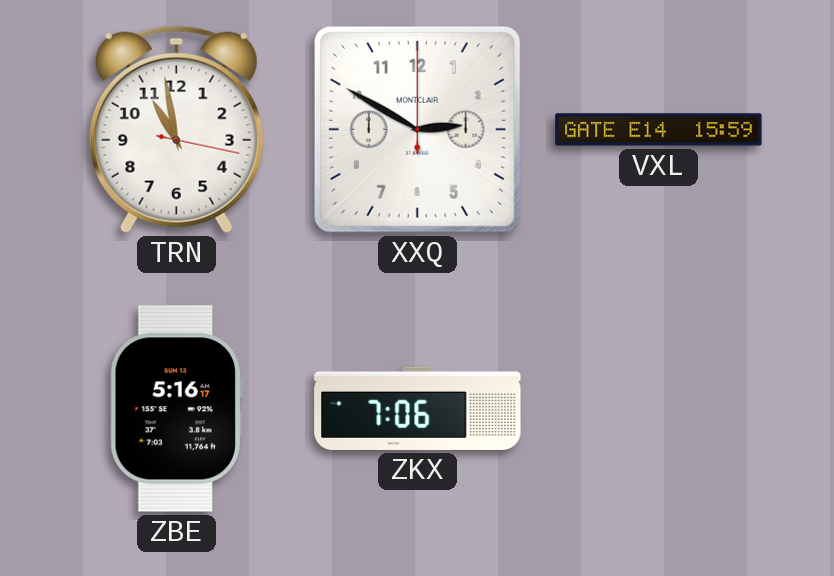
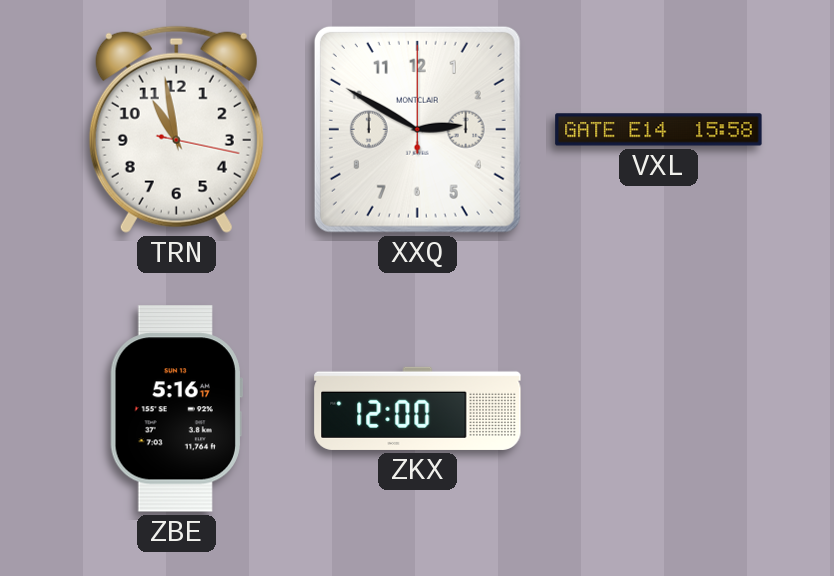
VXL: 15:59 -> 15:58 (659, 130)
ZKX: 7:06 -> 12:00 (418, 408)
